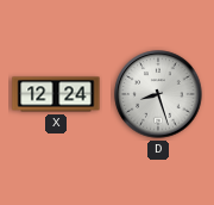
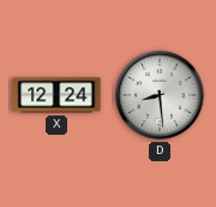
D: 8:27 -> 8:29 (160, 95)
